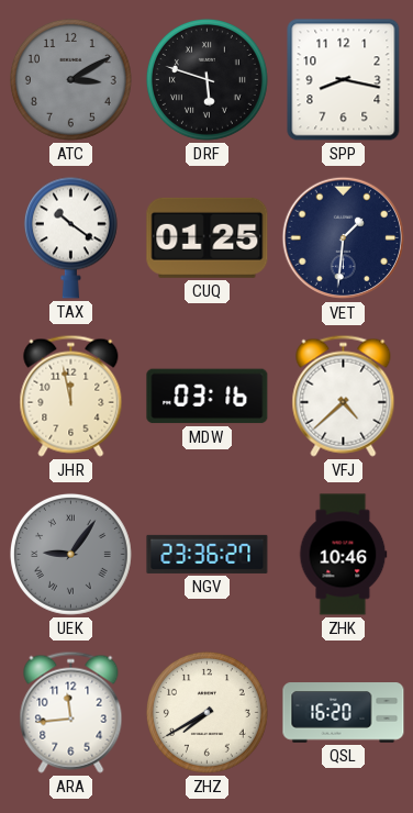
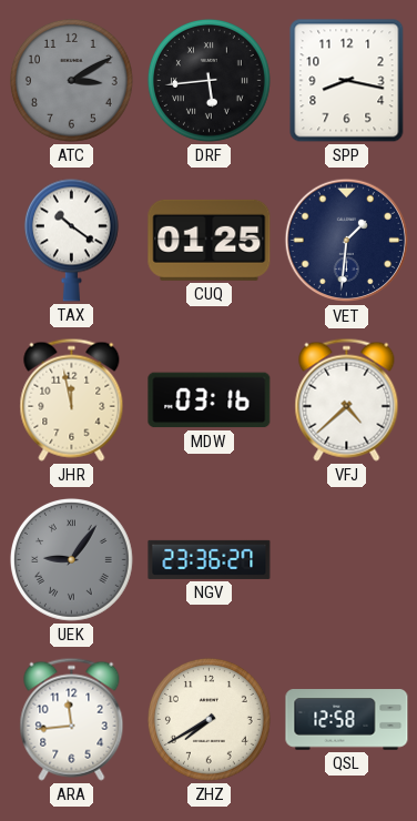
DRF: 5:48 -> 5:44 (208, 80)
ZHK: 10:46 -> none (344, 555)
QSL: 16:20 -> 12:58 (347, 720)
